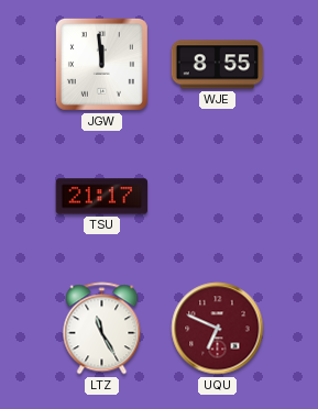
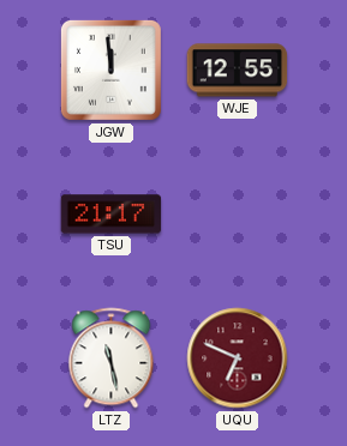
WJE: 8:55 -> 12:55 (238, 71)
LTZ: 11:25 -> 11:28 (112, 358)
